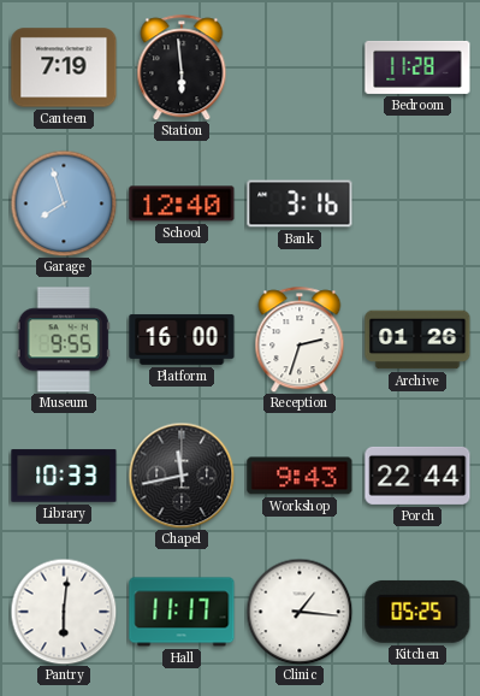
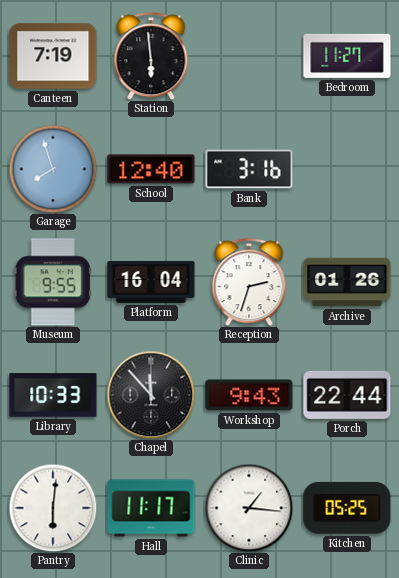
Bedroom: 11:28 -> 11:27 (347, 56)
Platform: 16:00 -> 16:04 (151, 282)
Chapel: 11:43 -> 11:53 (151, 395)
